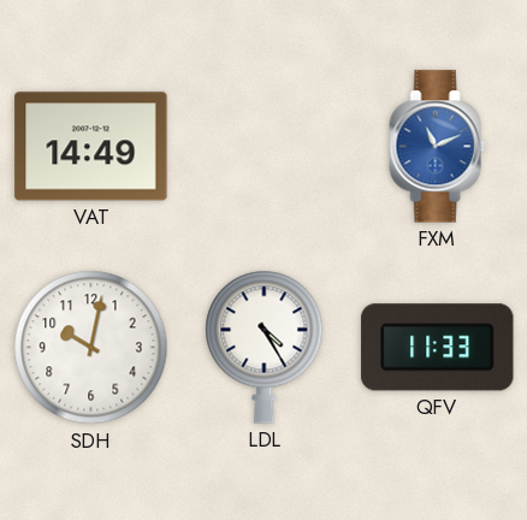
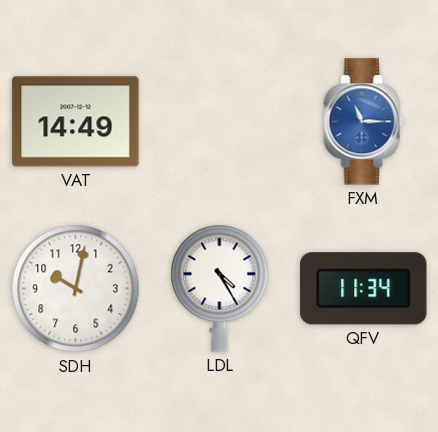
FXM: 11:11 -> 11:15 (364, 122)
QFV: 11:33 -> 11:34 (364, 289)
